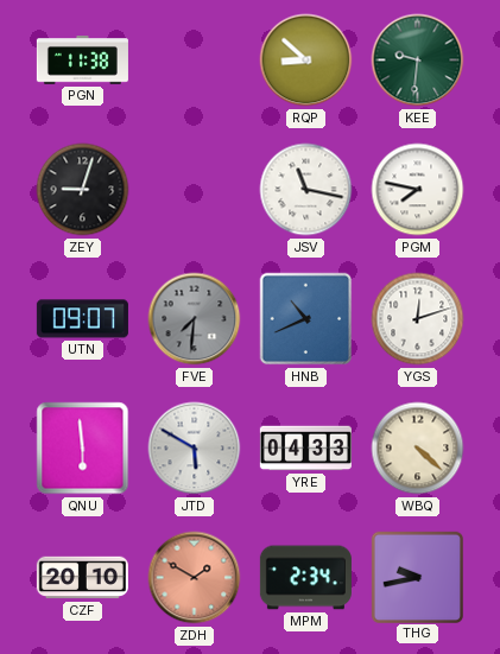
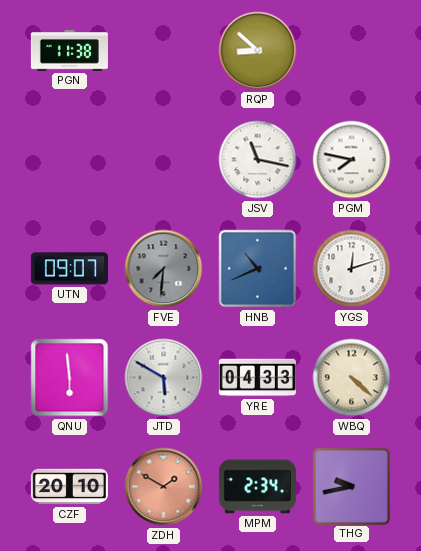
KEE: 9:31 -> none (418, 61)
ZEY: 9:03 -> none (83, 190)
